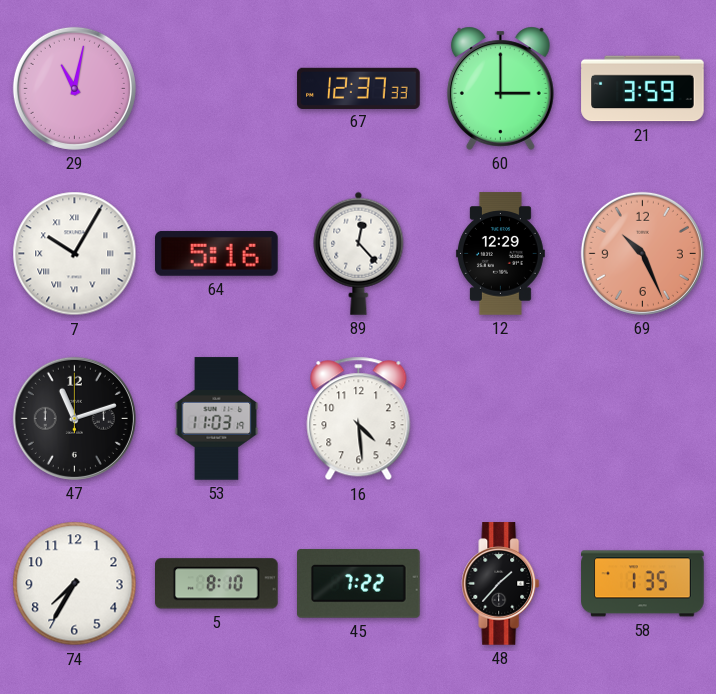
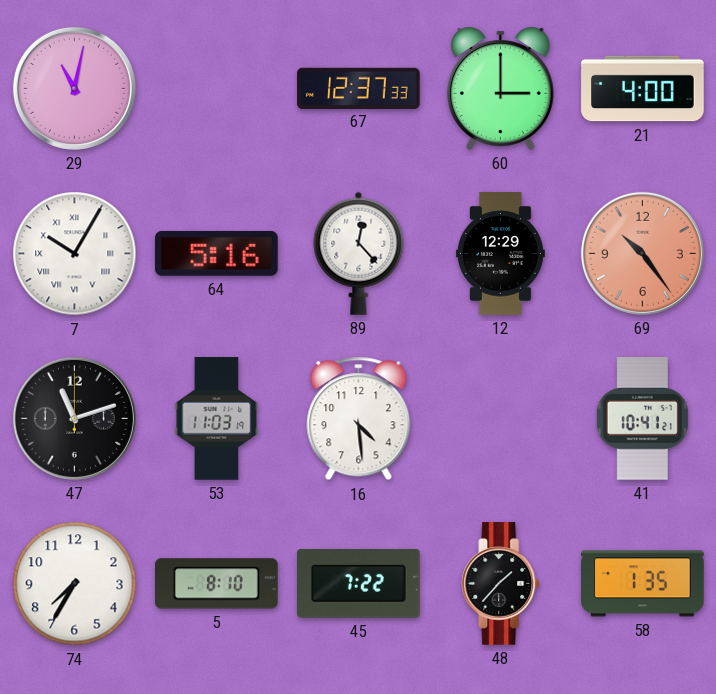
21: 3:59 -> 4:00 (643, 89)
69: 10:26 -> 10:24 (642, 253)
41: none -> 10:41 (642, 419)
